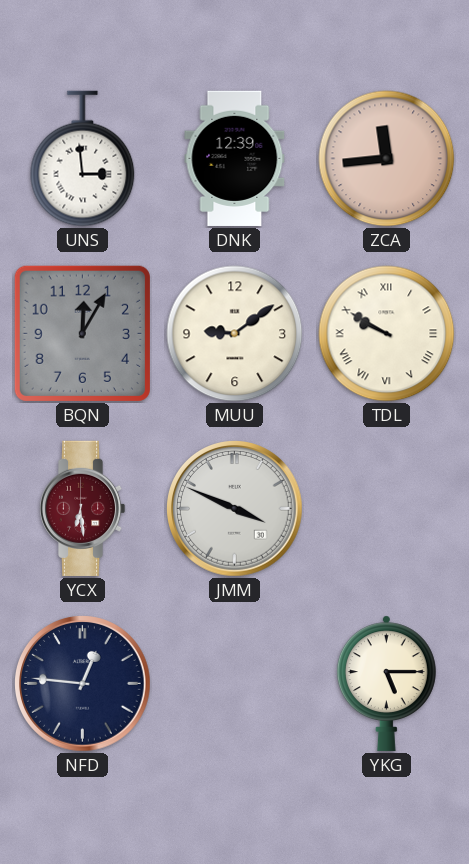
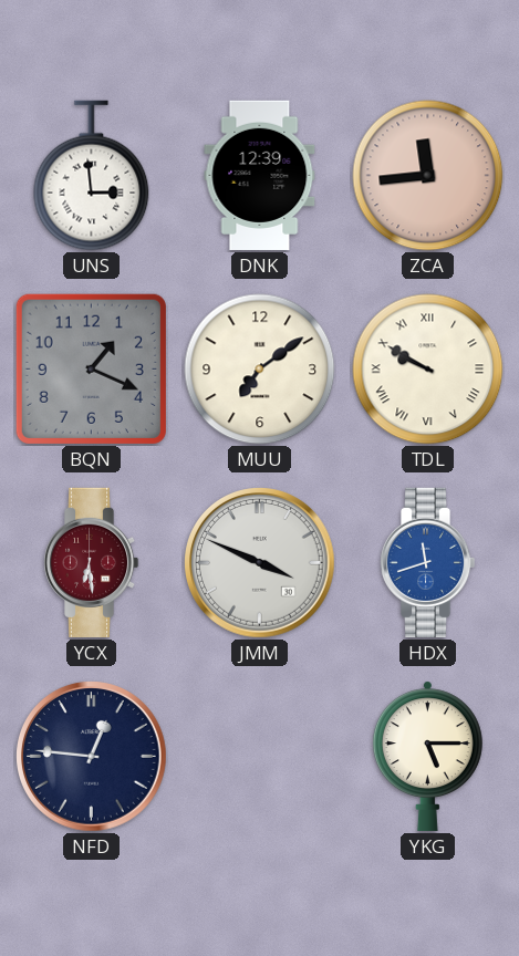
BQN: 12:05 -> 1:19 (91, 368)
MUU: 9:09 -> 7:09 (260, 370)
HDX: none -> 11:42 (427, 562)
